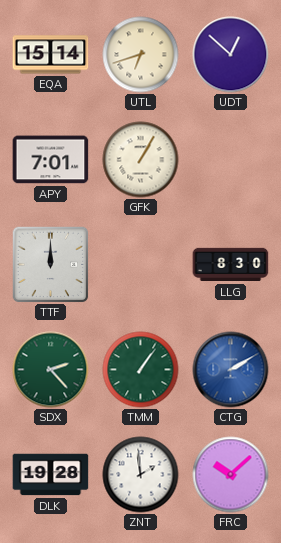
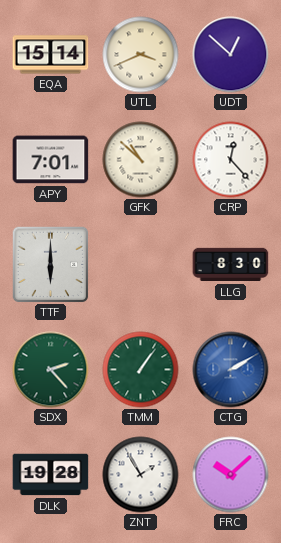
UTL: 6:42 -> 3:41 (141, 55)
GFK: 1:05 -> 10:52 (141, 160)
CRP: none -> 12:23 (231, 160)
TTF: 12:00 -> 6:00 (50, 264)
ZNT: 1:59 -> 1:55 (141, 475)
